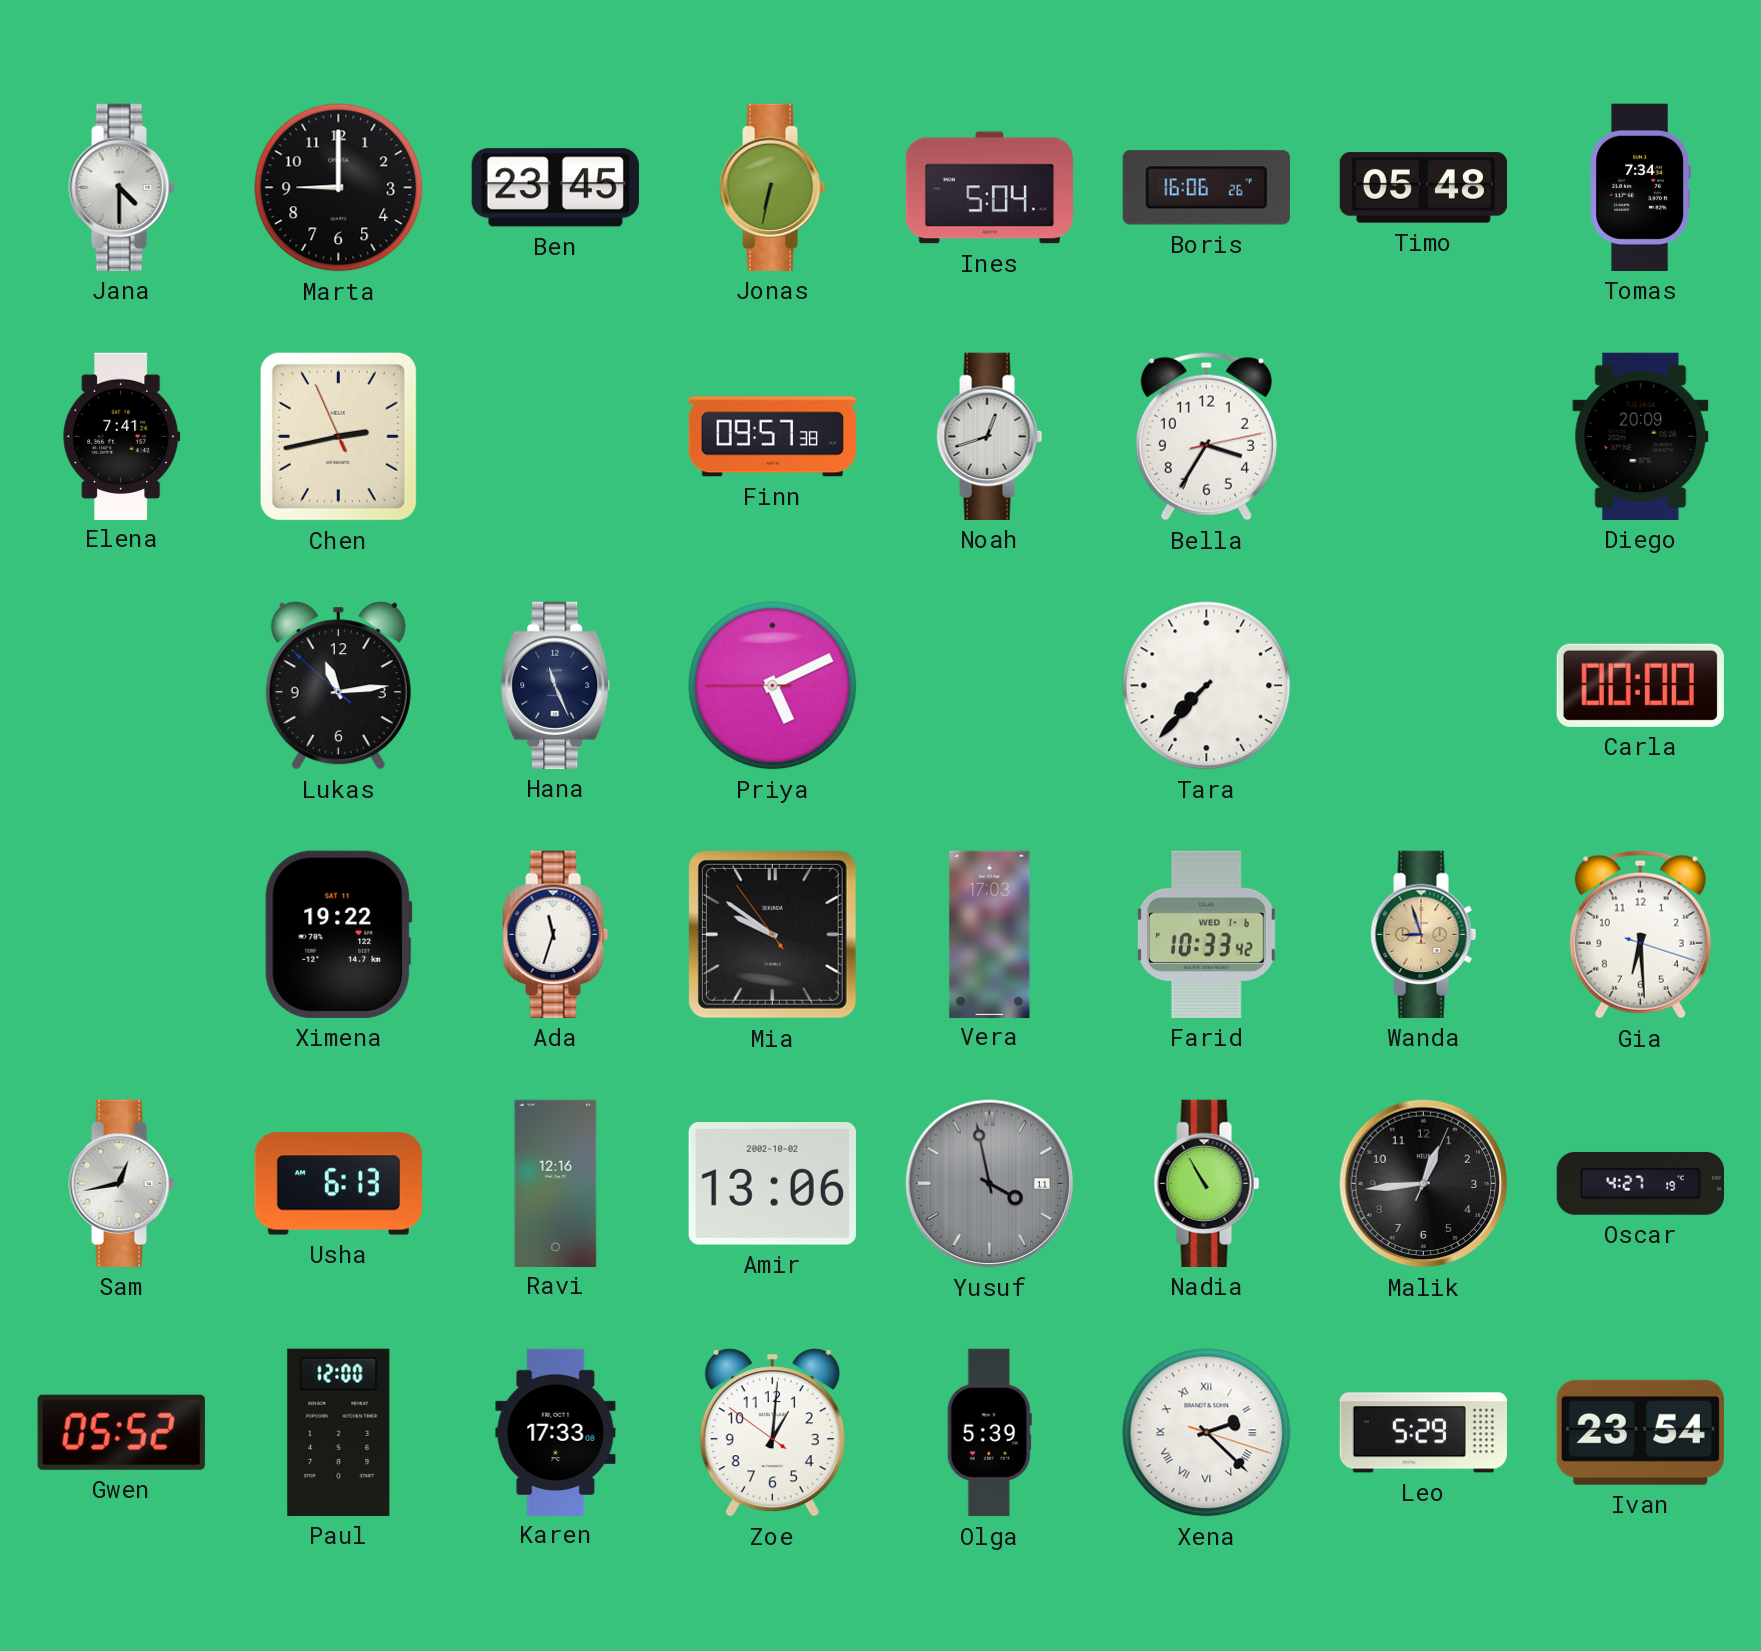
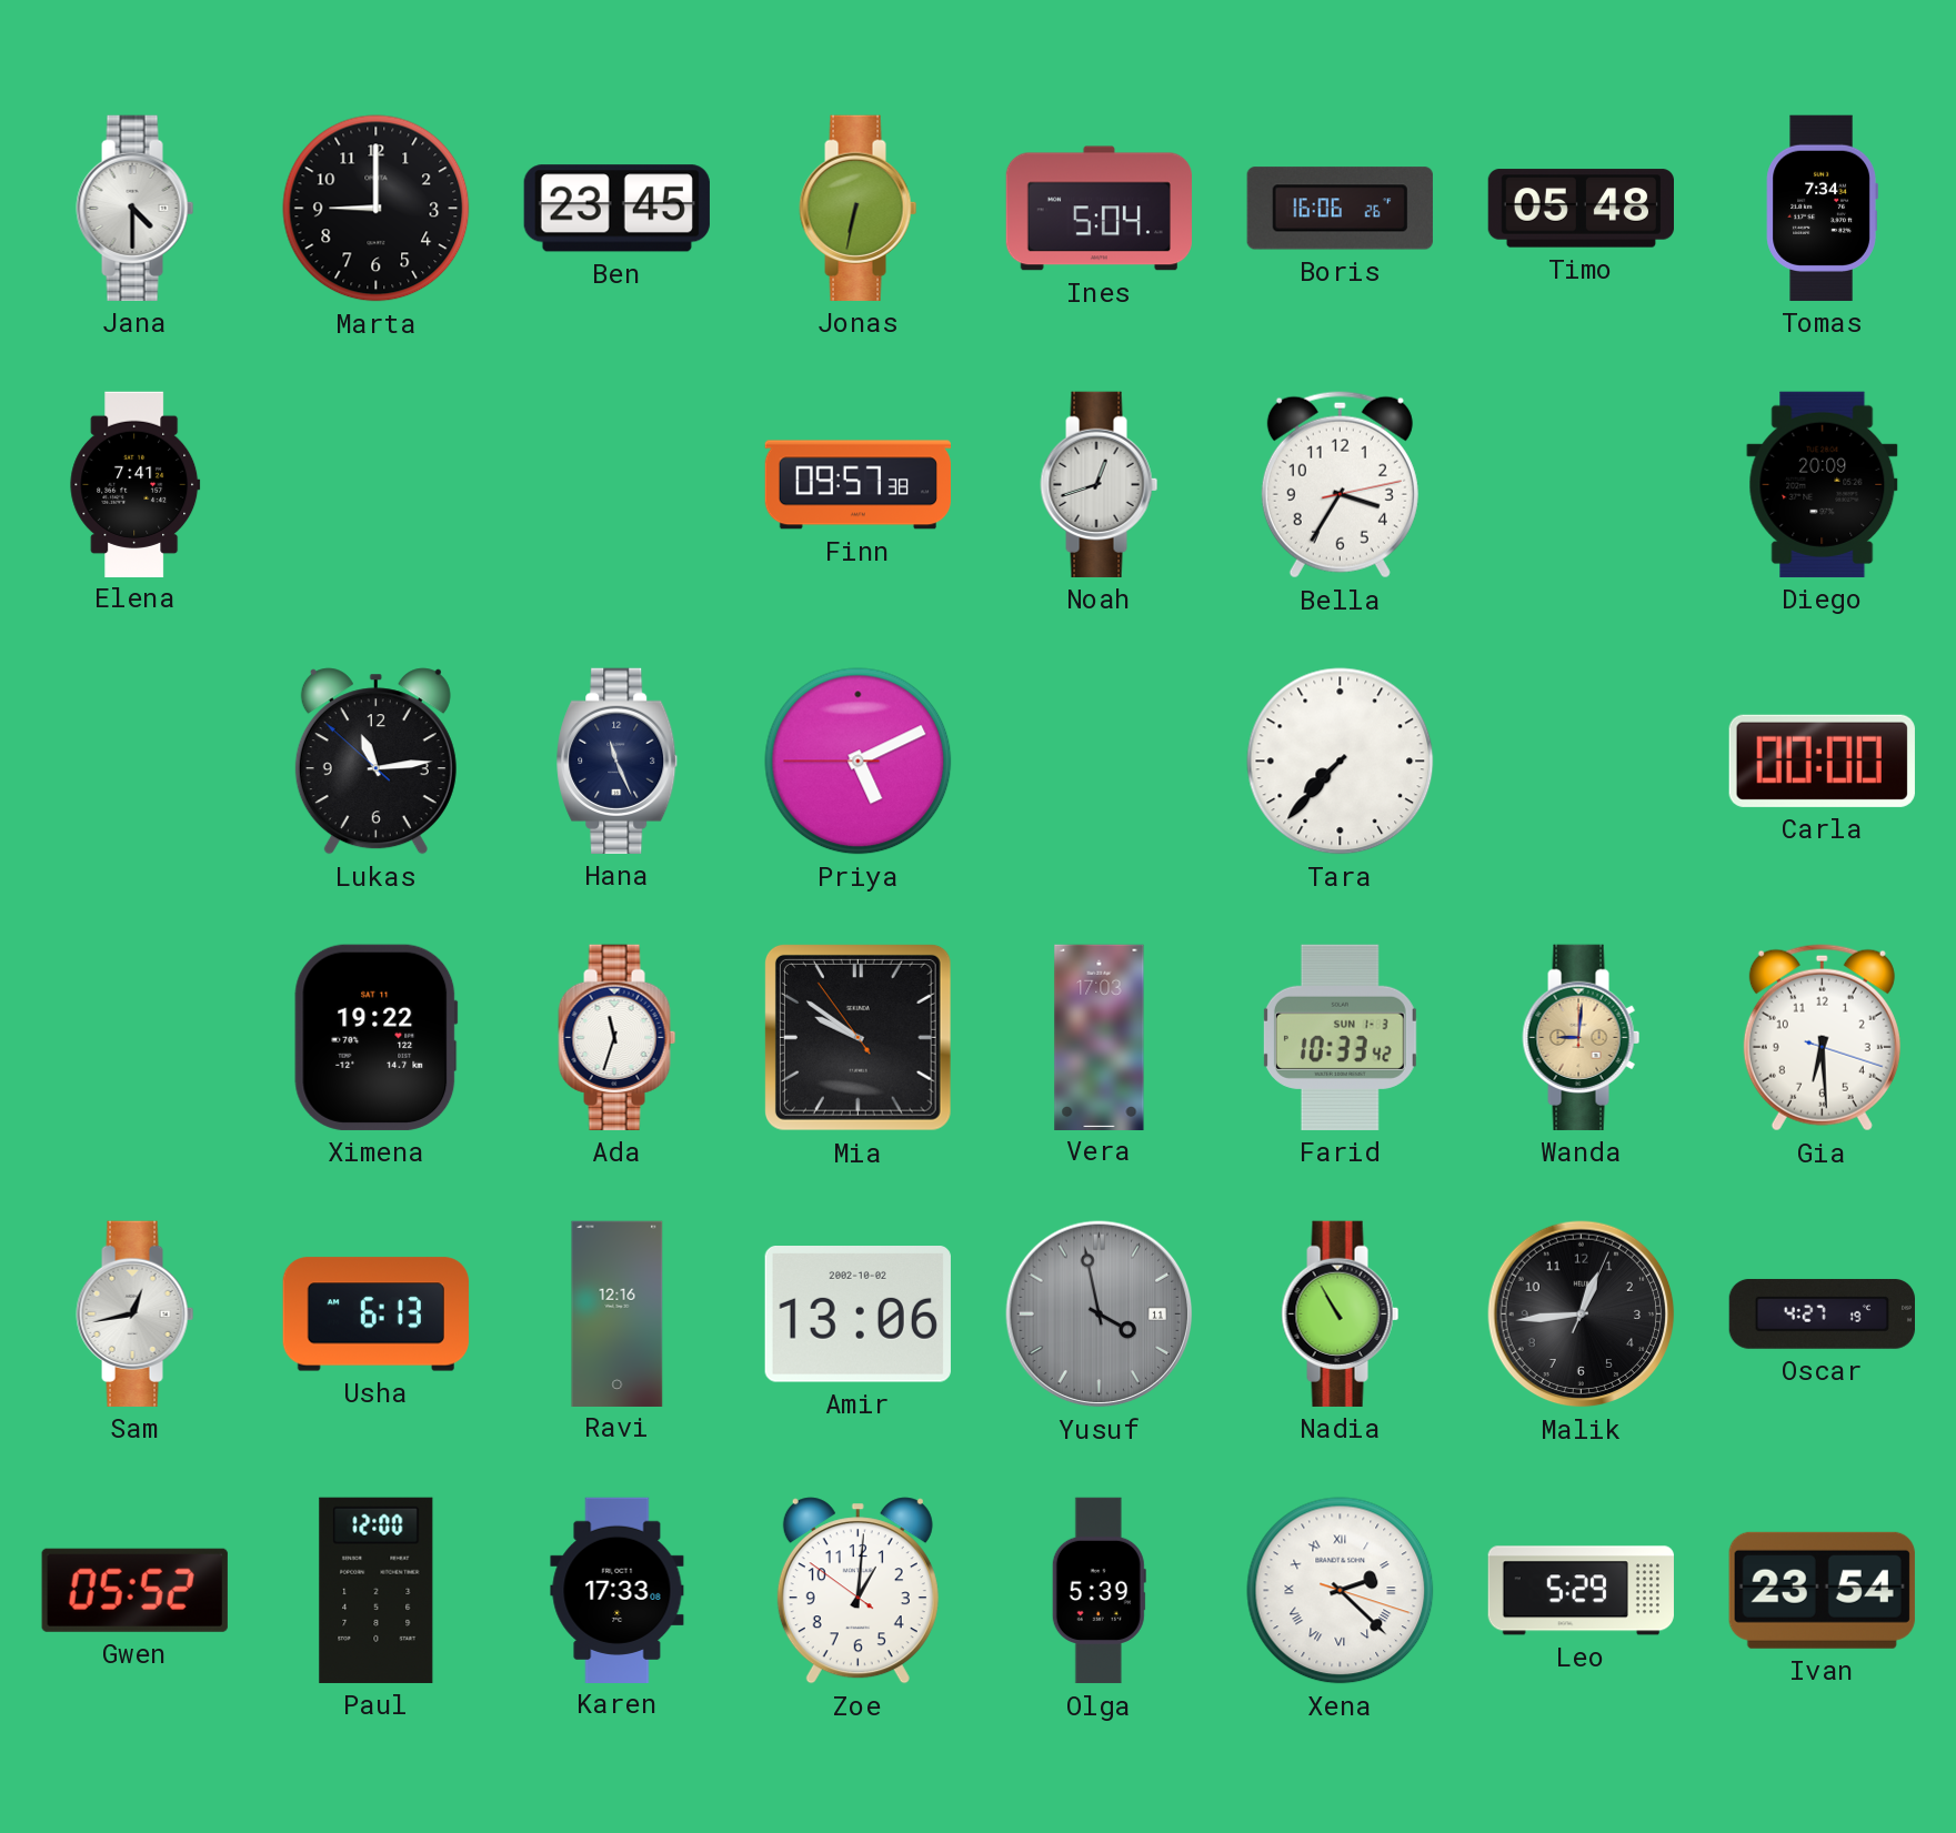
Chen: 2:42 -> none (338, 436)
Farid date: WED 1-6 -> SUN 1-3 (1340, 1037)
Wanda: 8:57 -> 9:01 (1582, 1037)
